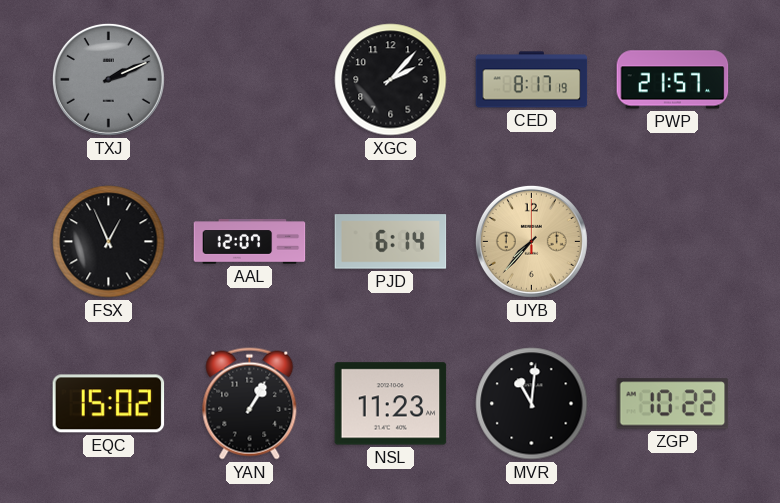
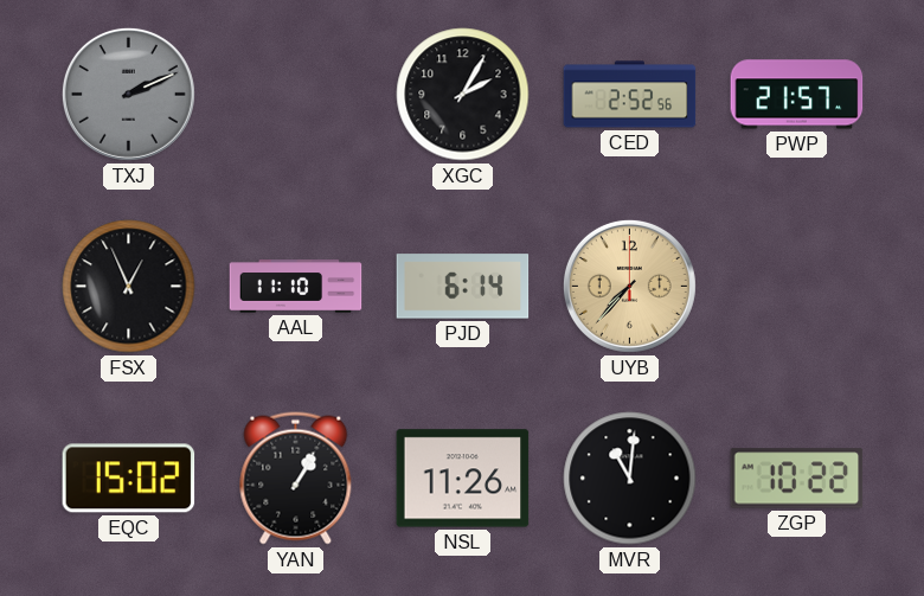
XGC: 2:07 -> 2:05 (463, 95)
CED: 8:17 -> 2:52 (630, 95)
AAL: 12:07 -> 11:10 (296, 287)
NSL: 11:23 -> 11:26 (463, 479)
